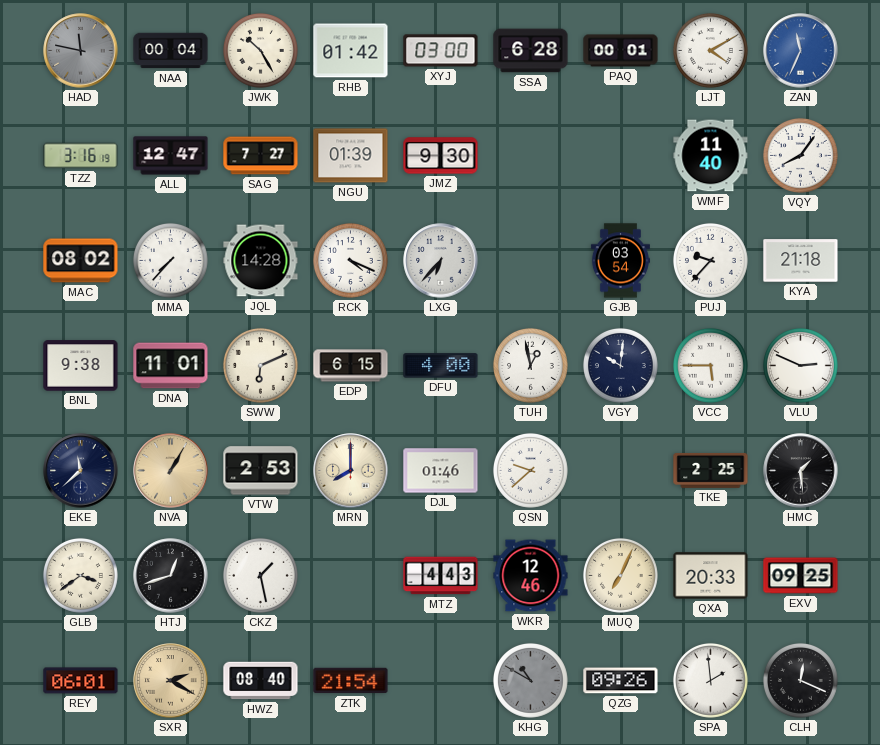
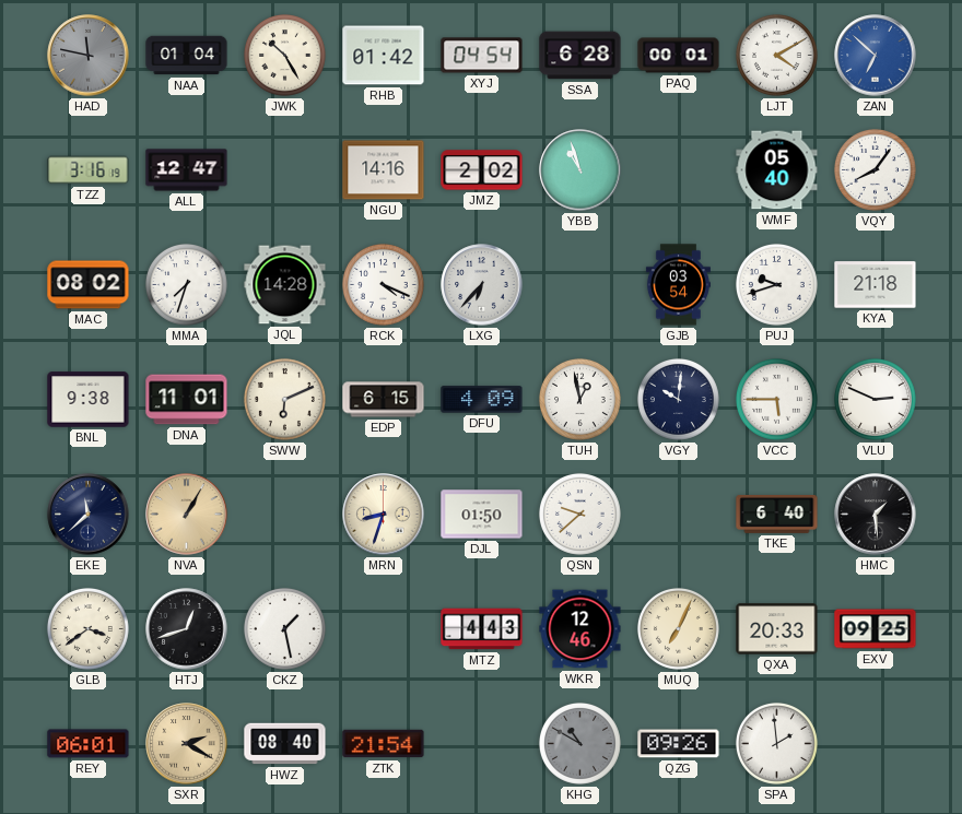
NAA: 00:04 -> 01:04 (187, 56)
XYJ: 03:00 -> 04:54 (482, 56)
ZAN: 11:34 -> 6:52 (876, 56)
SAG: 7:27 -> none (261, 156)
NGU: 01:39 -> 14:16 (384, 170)
JMZ: 9:30 -> 2:02 (482, 170)
YBB: none -> 10:57 (580, 170)
WMF: 11:40 -> 05:40 (777, 170)
MMA: 7:37 -> 7:33 (186, 284)
PUJ: 9:37 -> 9:42 (776, 284)
DFU: 4:00 -> 4:09 (482, 400)
VTW: 2:53 -> none (261, 471)
MRN: 8:00 -> 8:33 (384, 515)
DJL: 01:46 -> 01:50 (482, 515)
TKE: 2:25 -> 6:40 (777, 515)
CLH: 12:19 -> none (800, 680)
